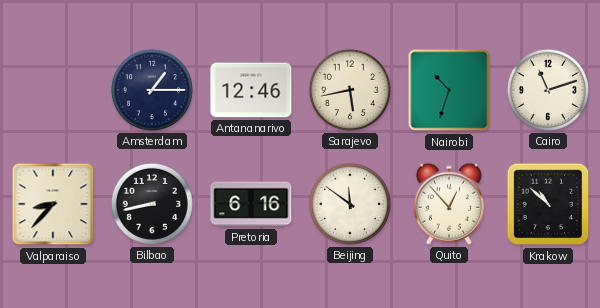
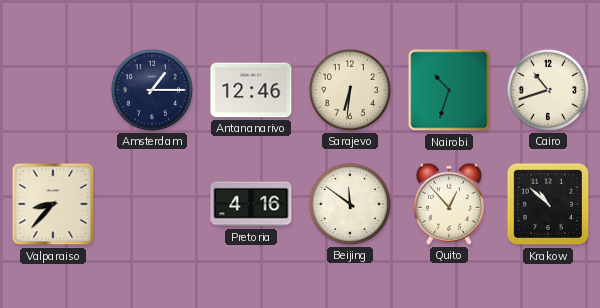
Sarajevo: 5:43 -> 6:31 (350, 90)
Cairo: 11:12 -> 10:42 (548, 90)
Bilbao: 8:43 -> none (152, 204)
Pretoria: 6:16 -> 4:16 (251, 204)
